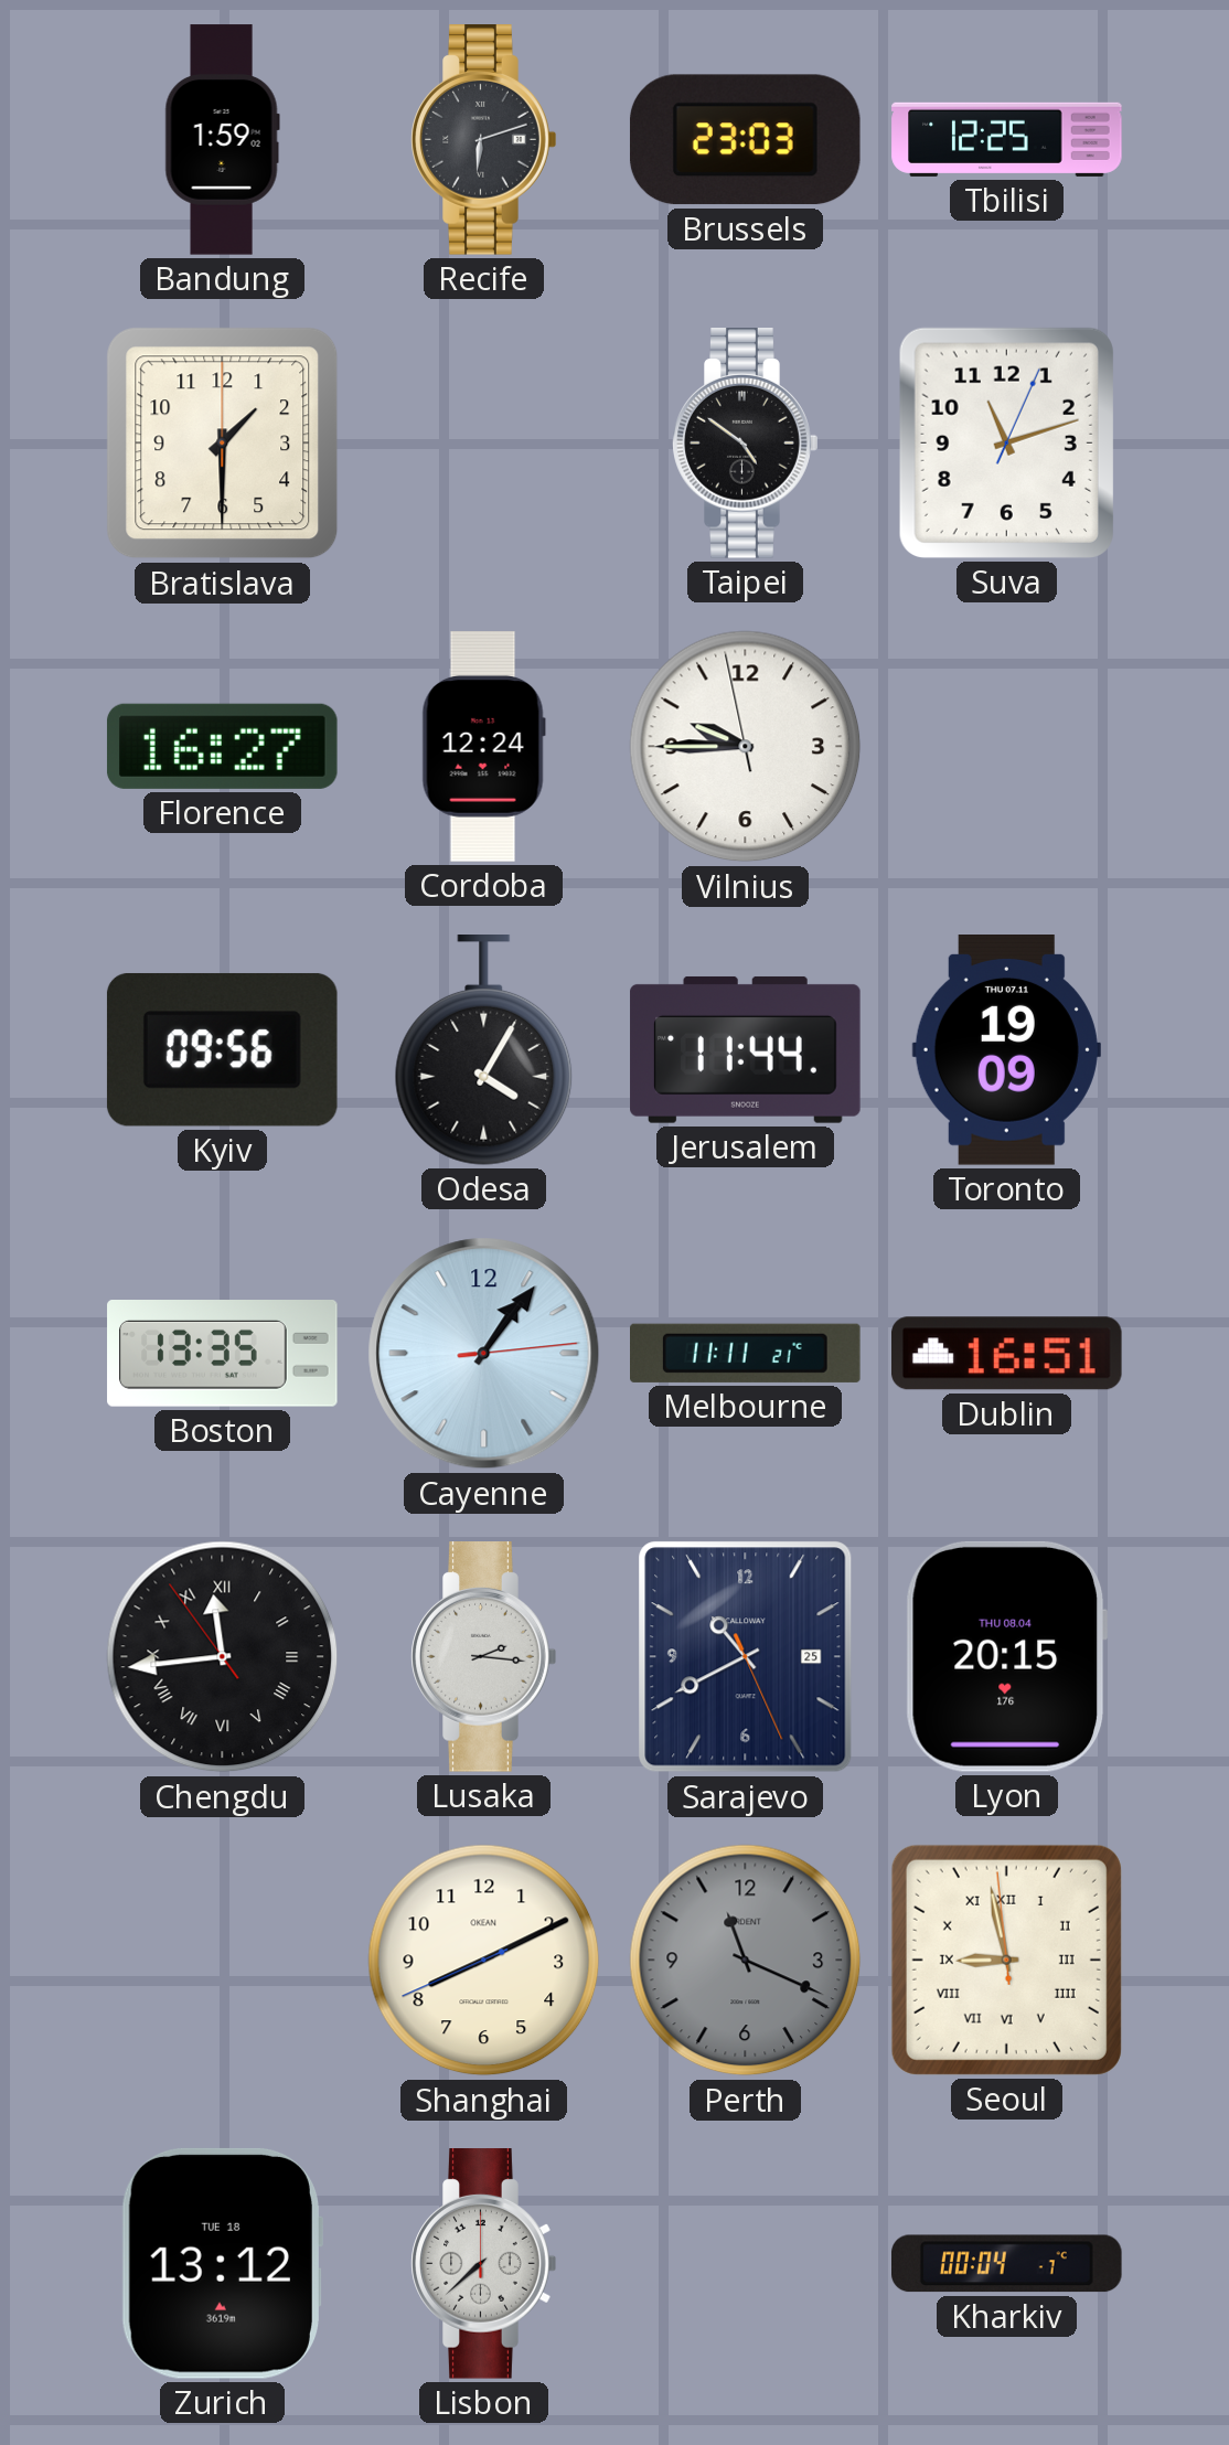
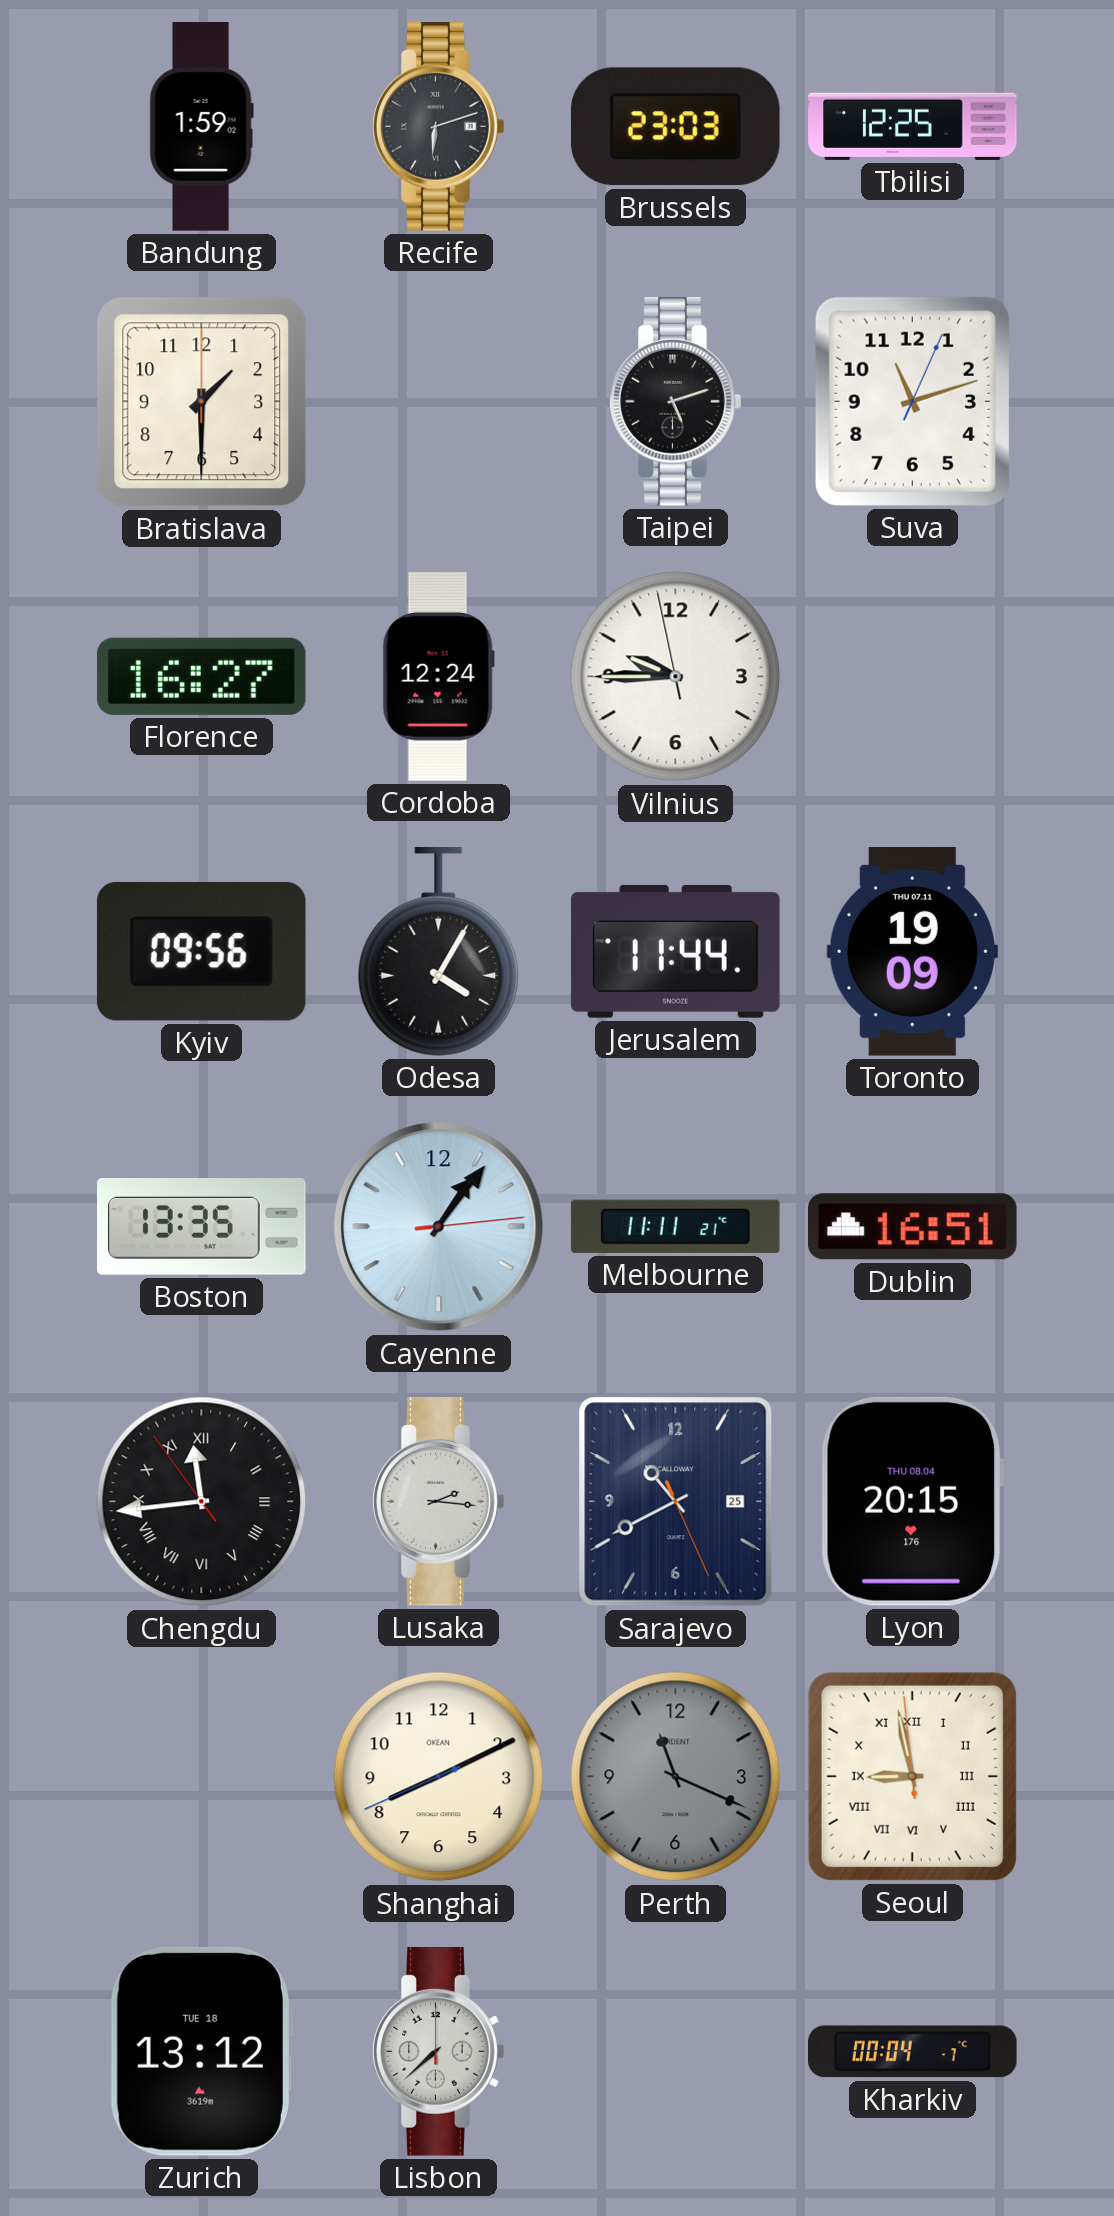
Taipei: 4:51 -> 5:12 (676, 402)
